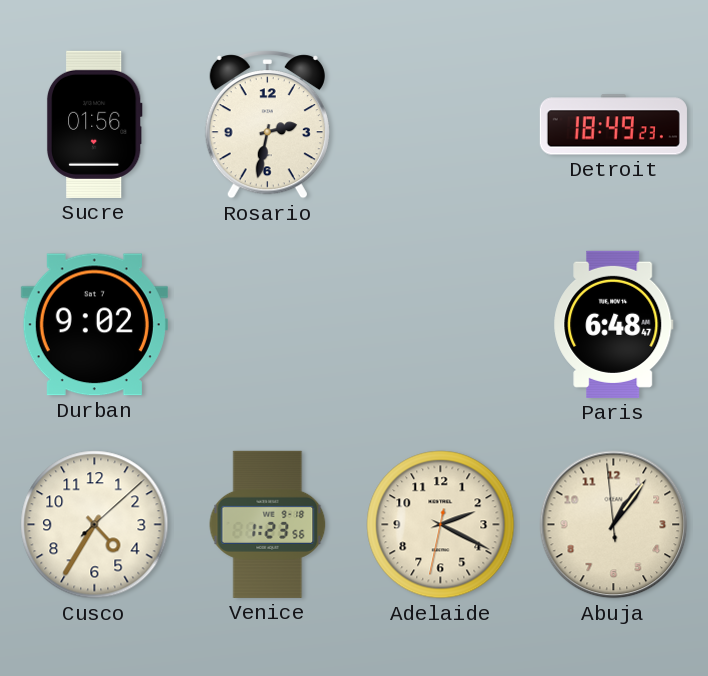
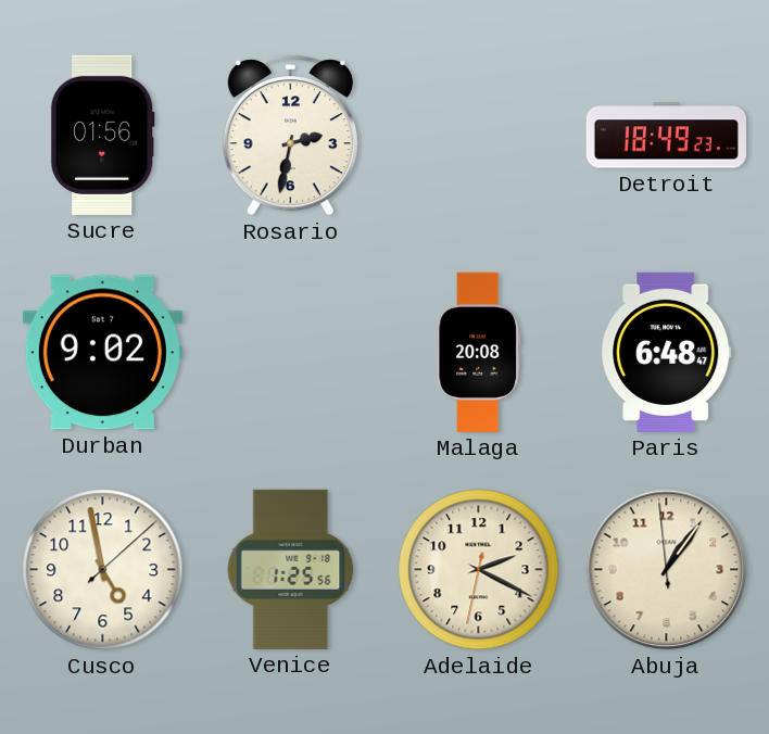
Malaga: none -> 20:08 (479, 352)
Cusco: 4:35 -> 4:58 (103, 570)
Venice: 1:23 -> 1:25 (291, 569)
